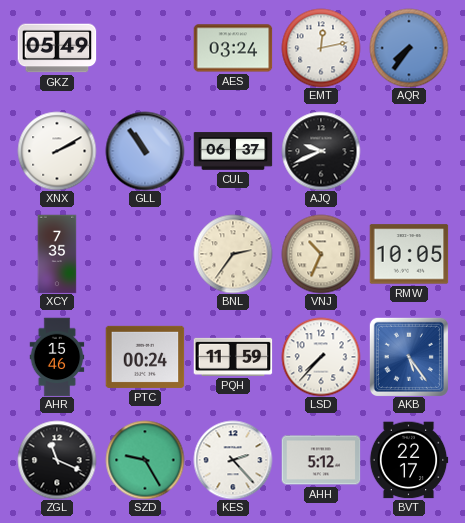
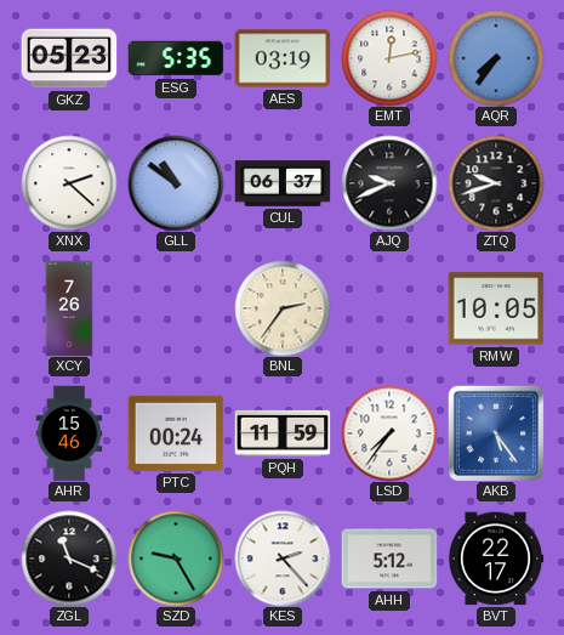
GKZ: 05:49 -> 05:23 (69, 58)
ESG: none -> 5:35 (176, 58)
AES: 03:24 -> 03:19 (283, 58)
XNX: 2:10 -> 2:22 (69, 183)
GLL: 10:54 -> 10:51 (176, 183)
ZTQ: none -> 9:42 (496, 183)
XCY: 7:35 -> 7:26 (69, 308)
VNJ: 10:34 -> none (321, 254)
LSD: 7:37 -> 7:36 (389, 433)
